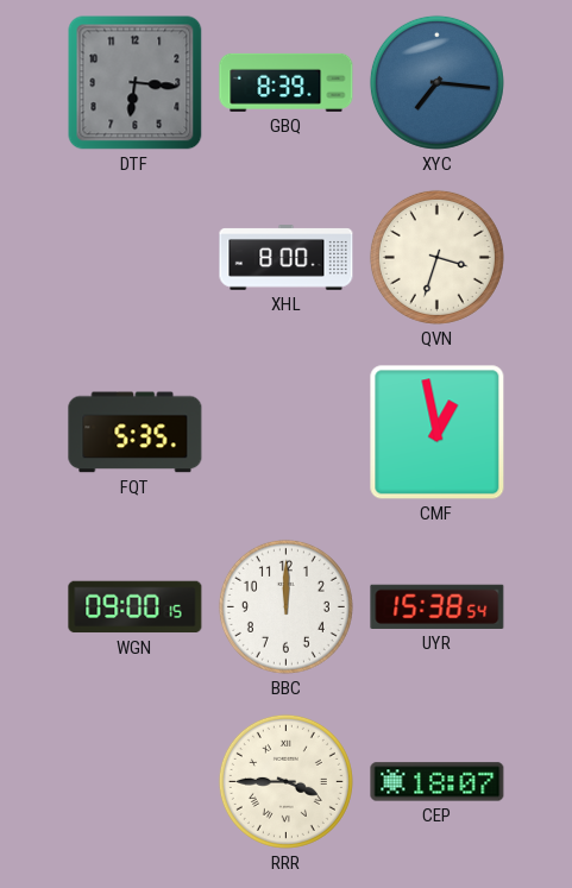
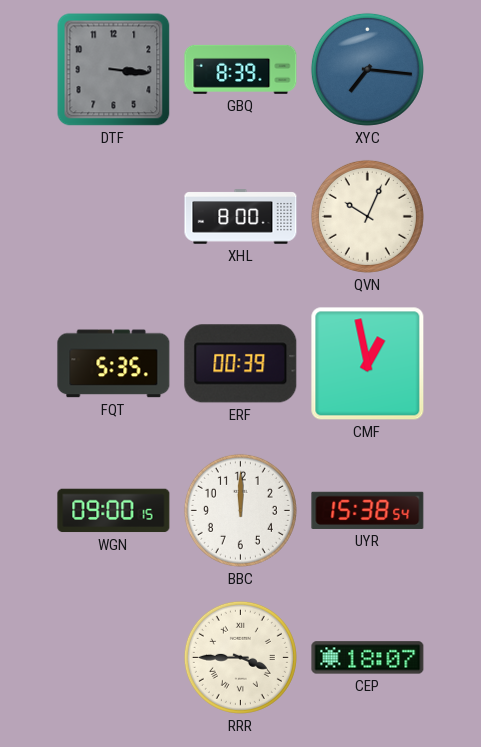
DTF: 6:16 -> 3:16 (114, 70)
QVN: 3:33 -> 10:04 (367, 216)
ERF: none -> 00:39 (241, 364)
